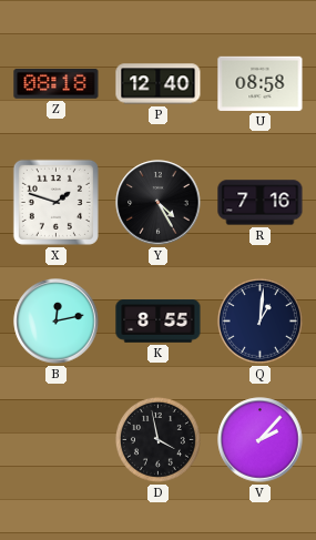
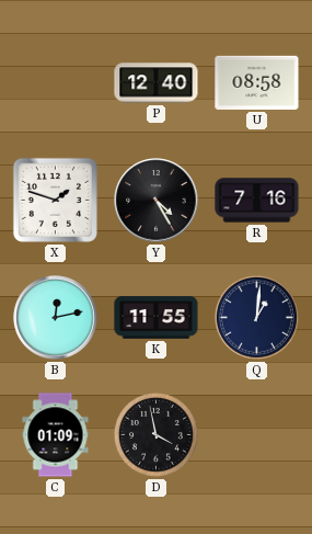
Z: 08:18 -> none (57, 84)
K: 8:55 -> 11:55 (157, 318)
C: none -> 01:09 (56, 435)
V: 2:07 -> none (261, 440)
